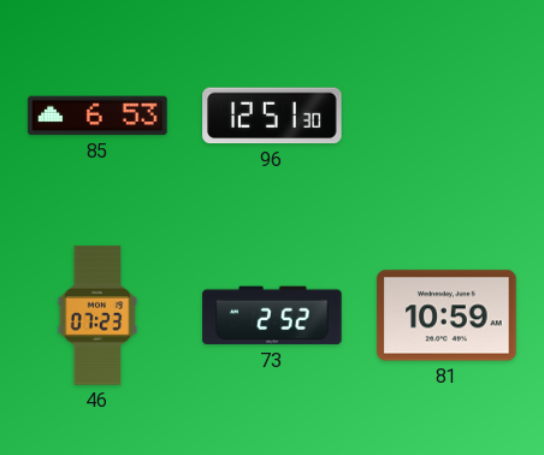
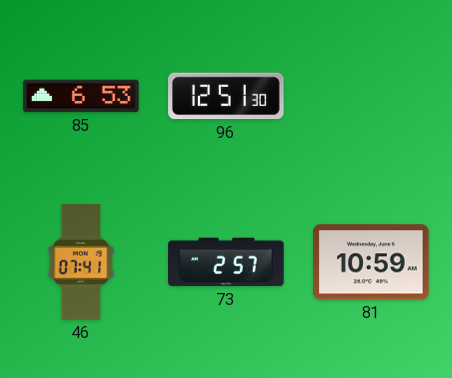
46: 07:23 -> 07:41 (81, 262)
73: 2:52 -> 2:57 (226, 262)
